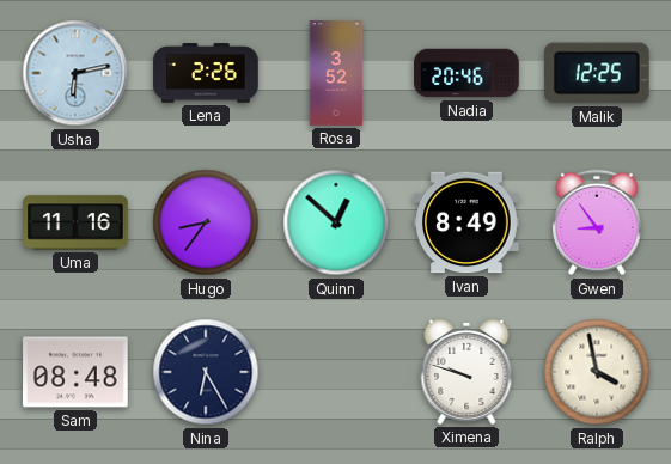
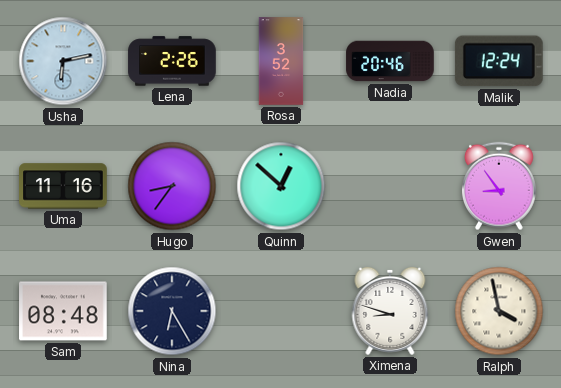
Malik: 12:25 -> 12:24 (499, 61)
Ivan: 8:49 -> none (466, 222)
Ximena: 9:48 -> 8:48 (390, 311)
